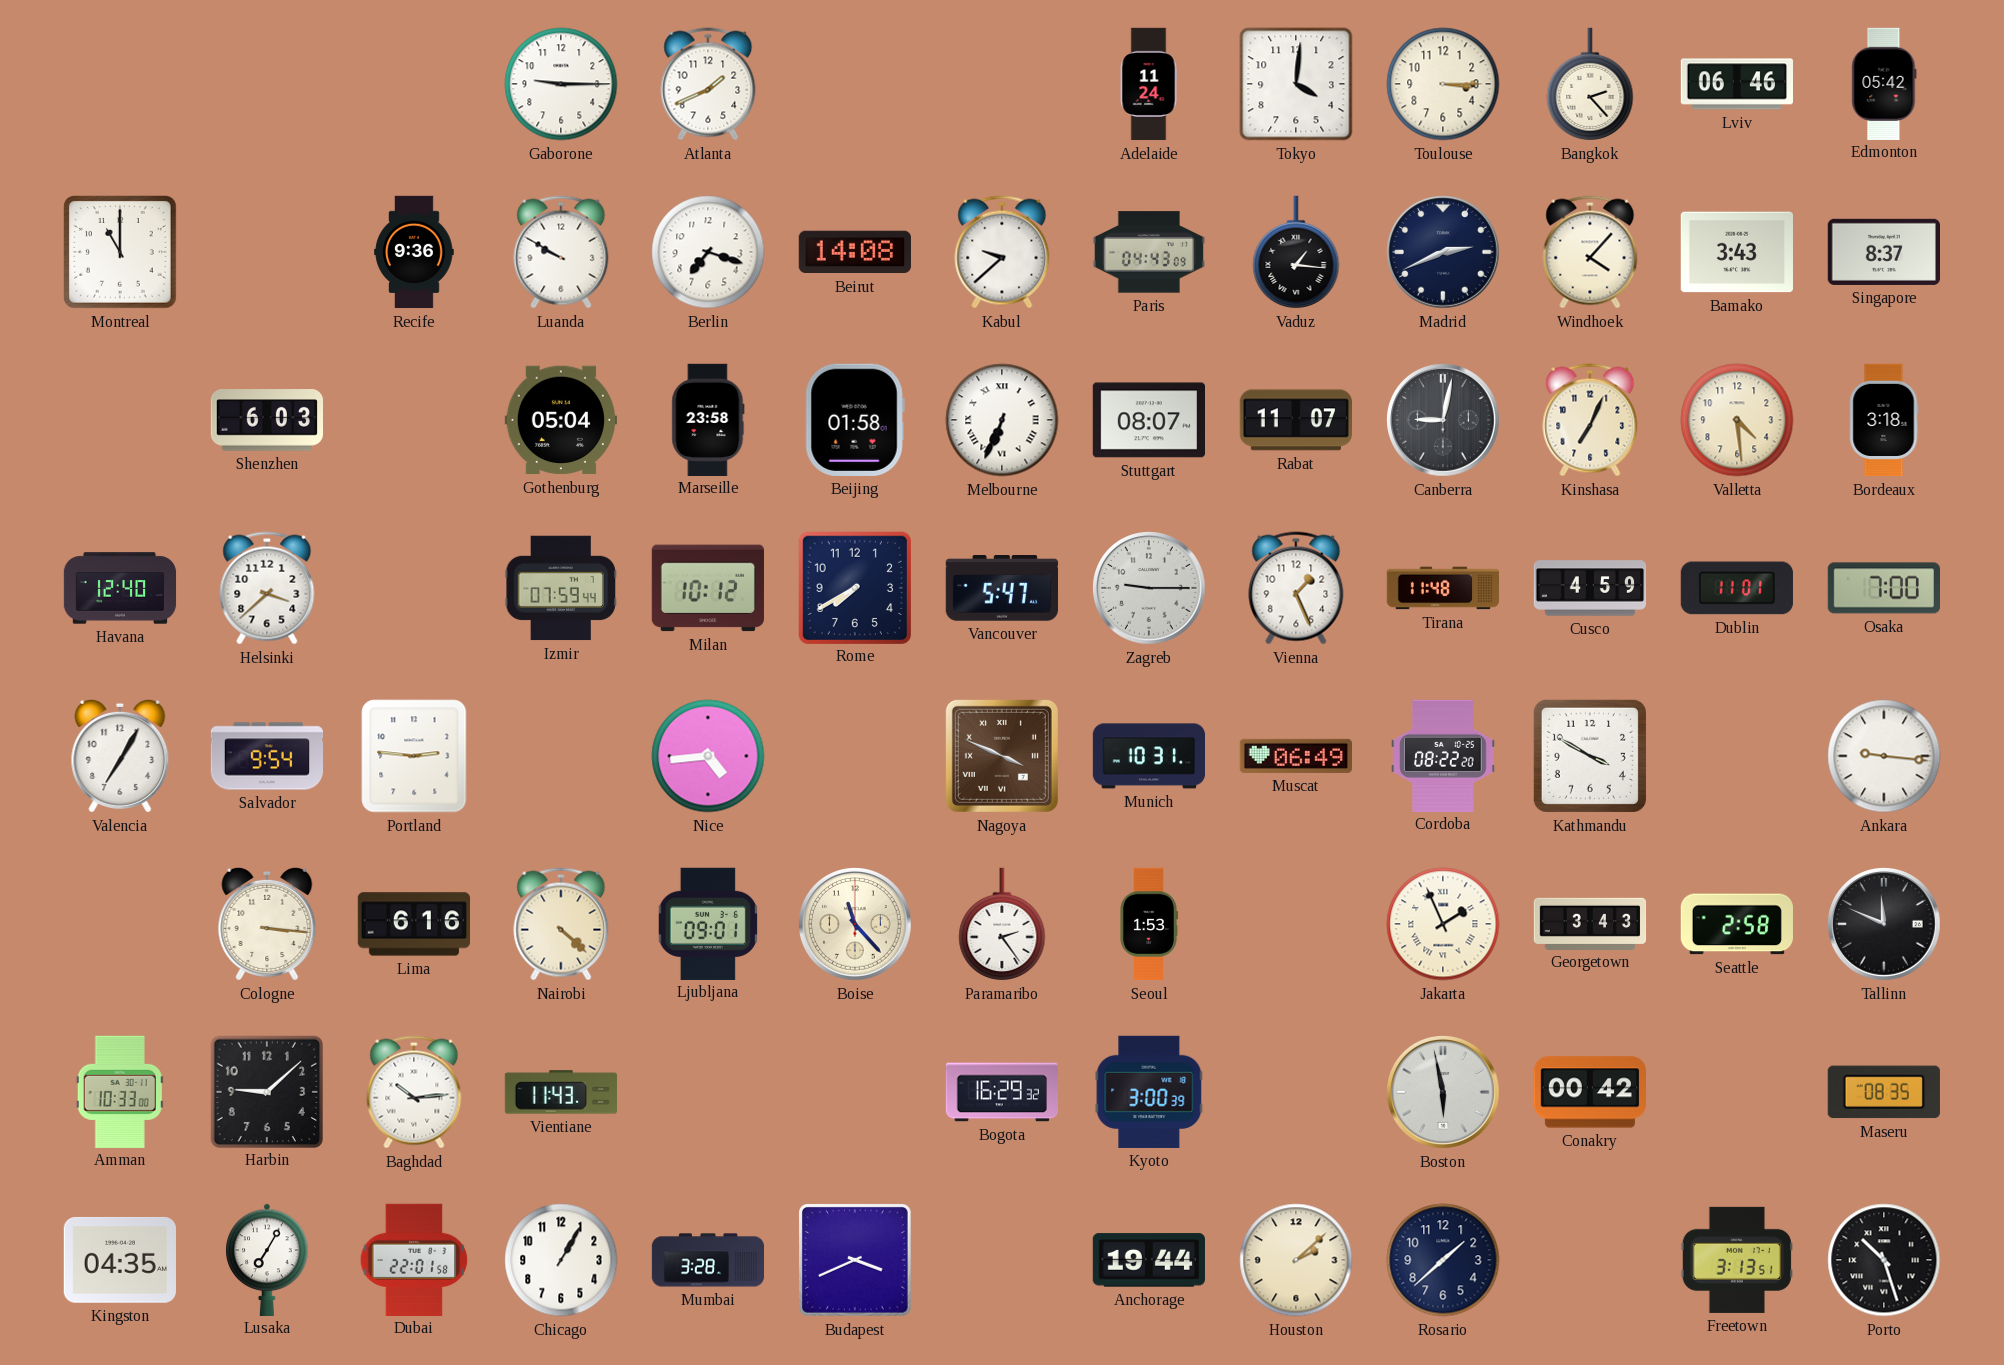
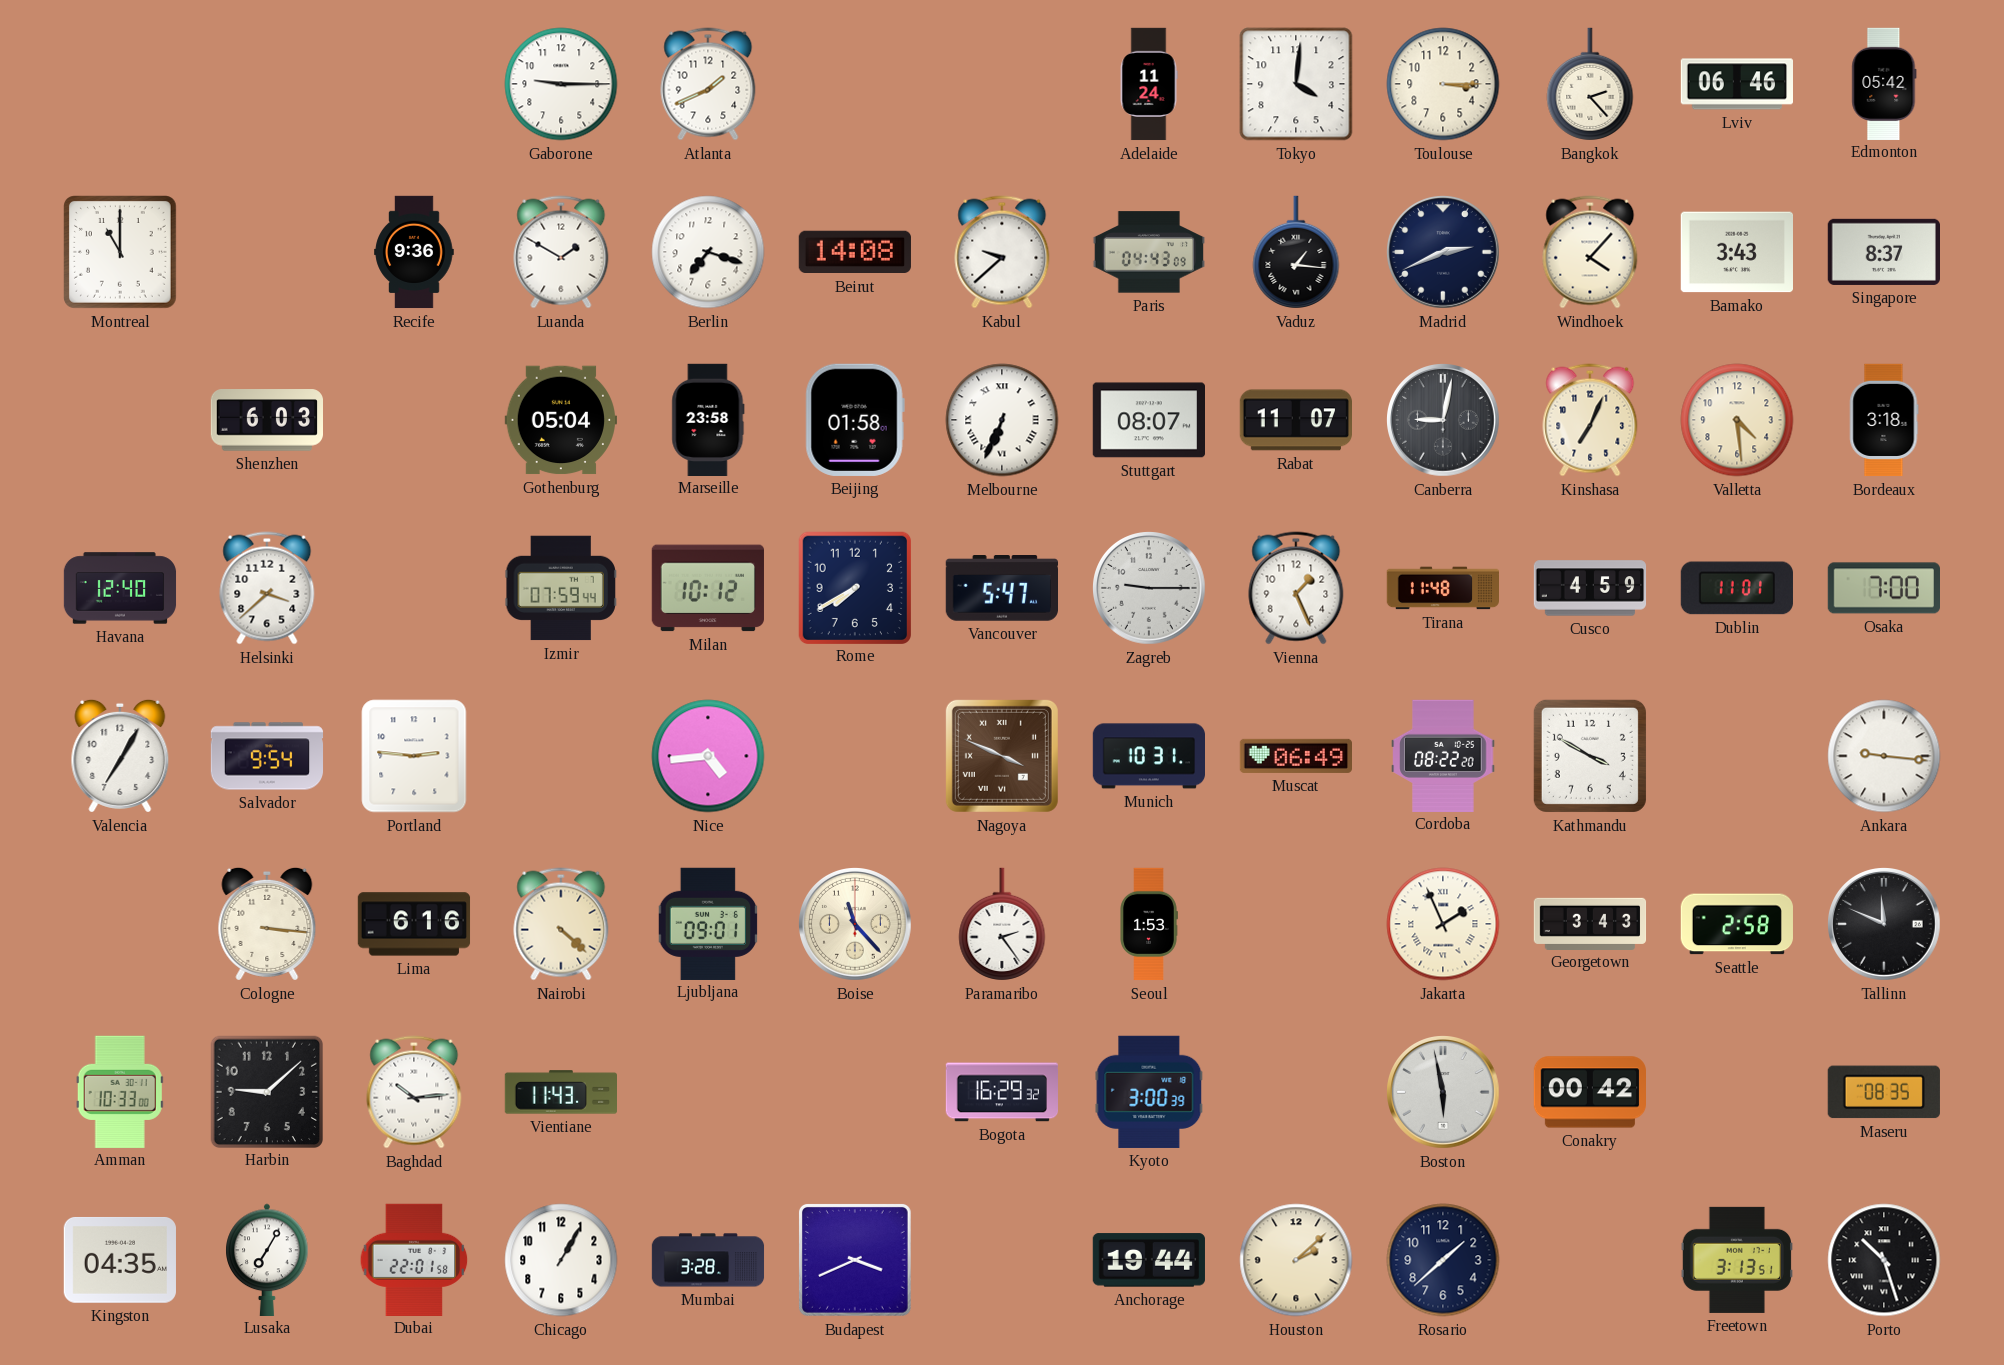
Luanda: 9:50 -> 1:50 (561, 252)
